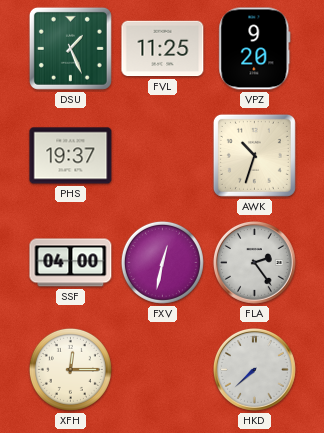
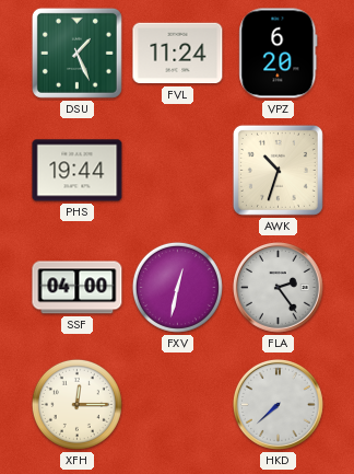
FVL: 11:25 -> 11:24 (178, 54)
VPZ: 9:20 -> 6:20 (279, 54)
PHS: 19:37 -> 19:44 (78, 171)
